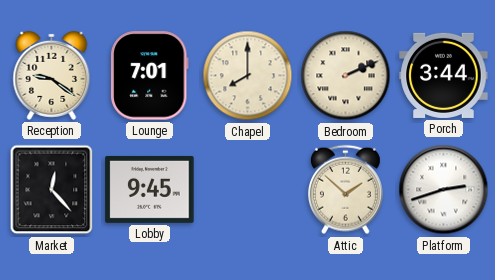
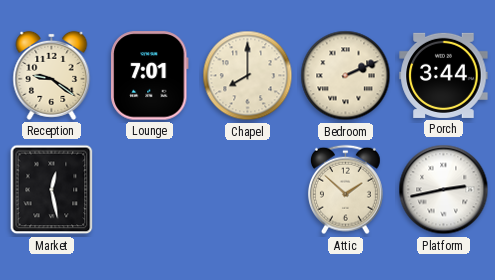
Market: 12:23 -> 12:28 (52, 190)
Lobby: 9:45 -> none (150, 189)
Platform: 2:42 -> 2:43 (444, 190)
